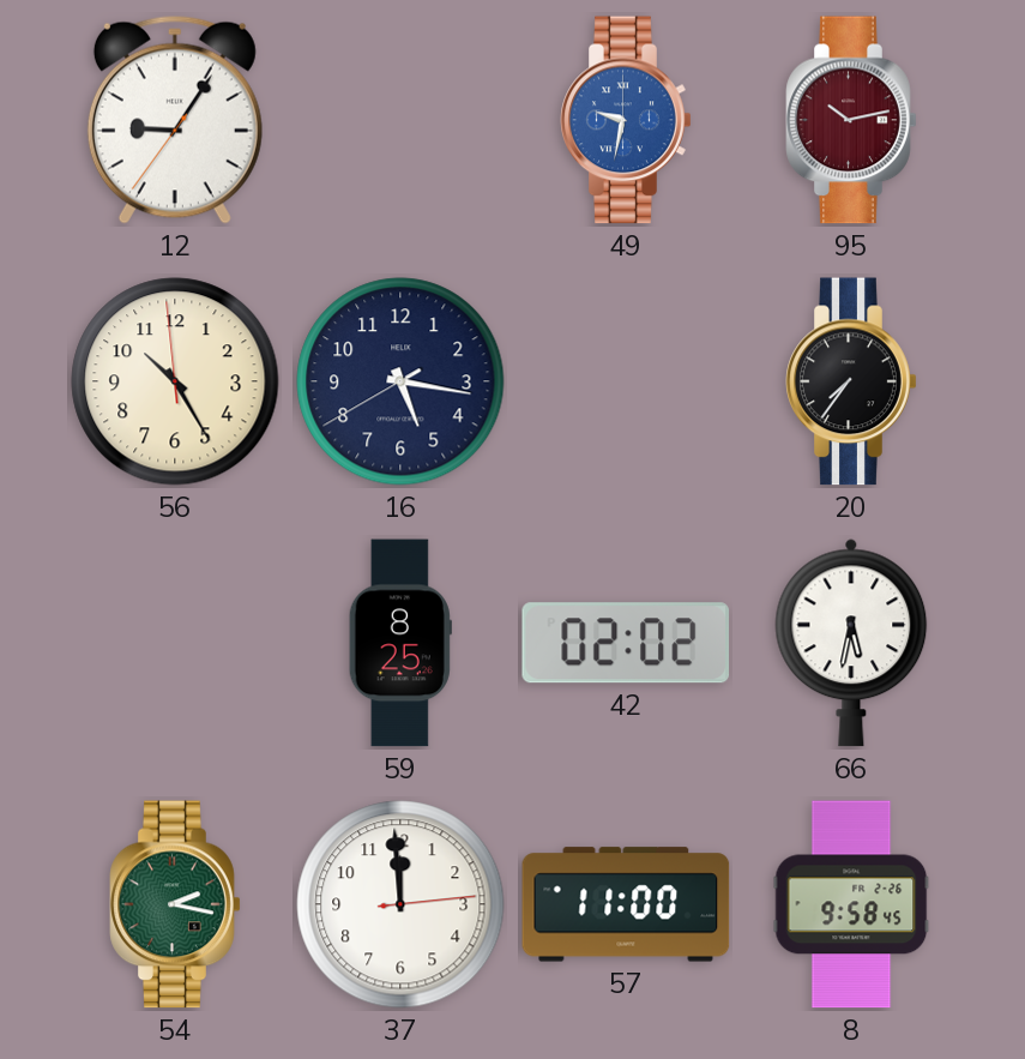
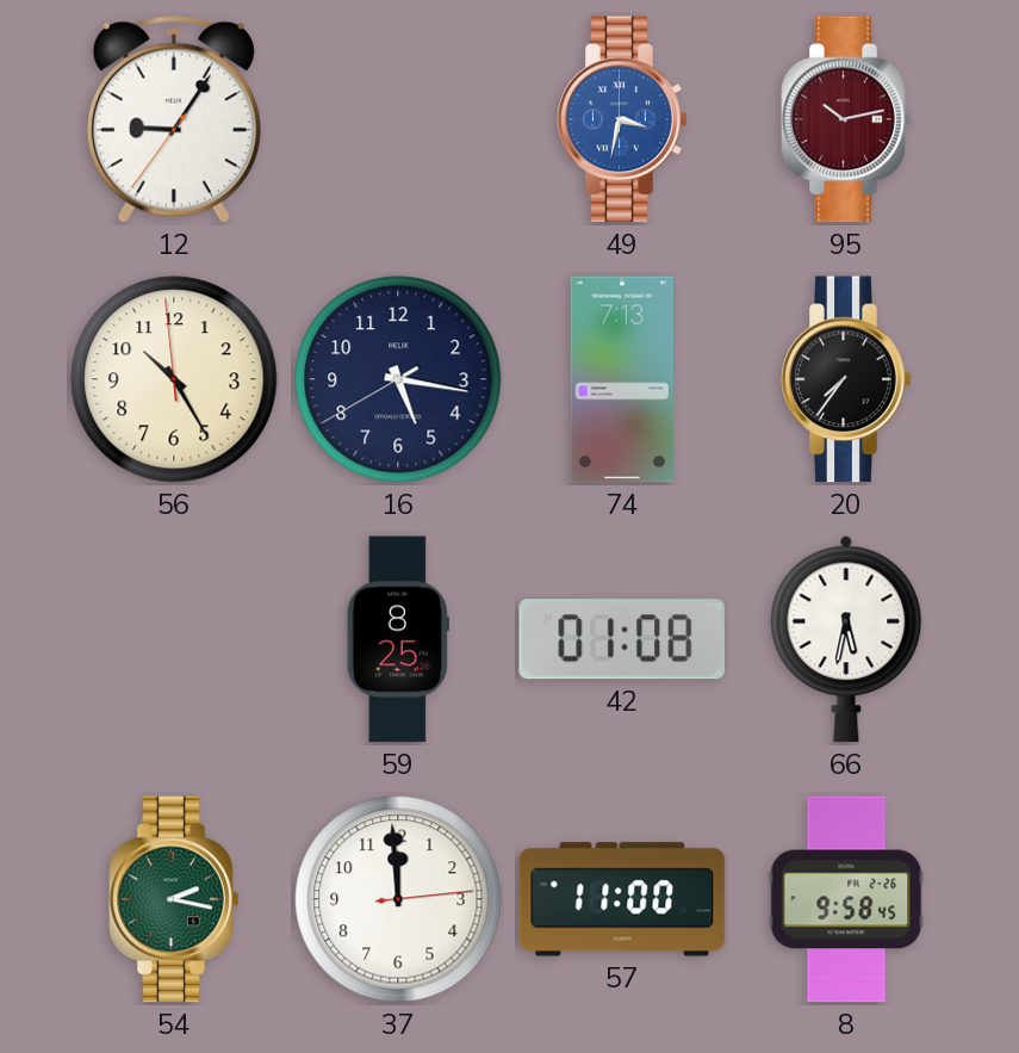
49: 9:32 -> 3:32 (622, 119)
74: none -> 7:13 (621, 379)
42: 02:02 -> 01:08 (621, 639)
